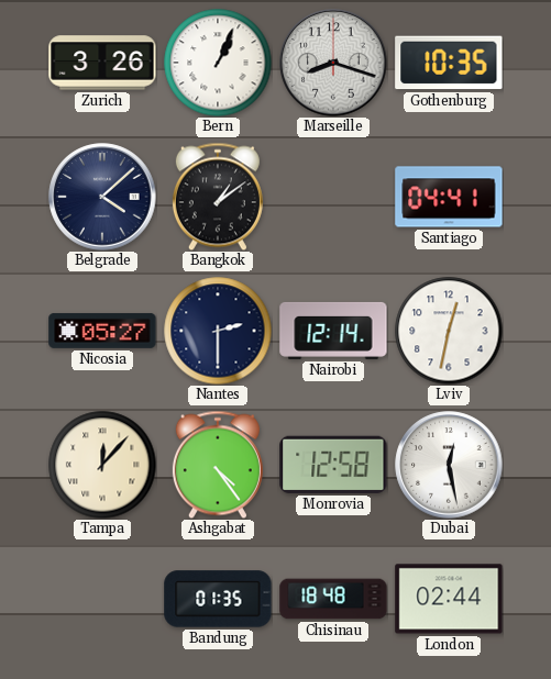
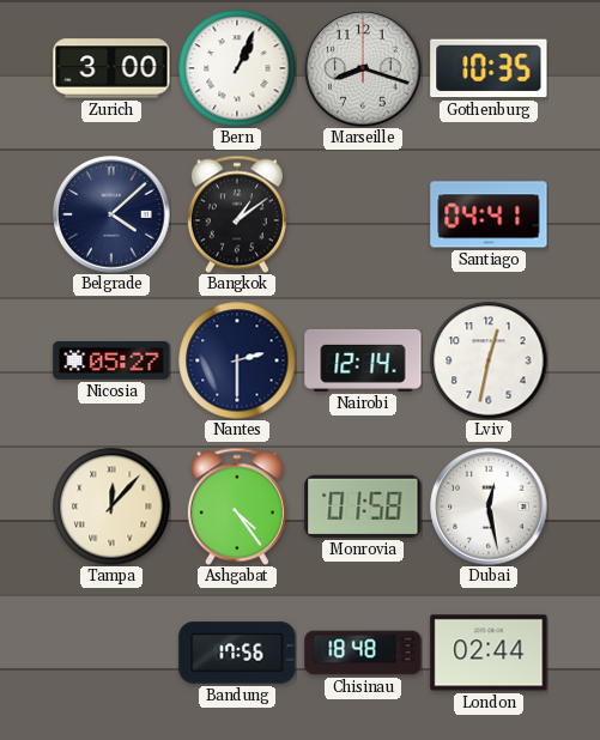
Zurich: 3:26 -> 3:00 (111, 68)
Monrovia: 12:58 -> 01:58 (363, 507)
Bandung: 01:35 -> 17:56 (237, 653)
